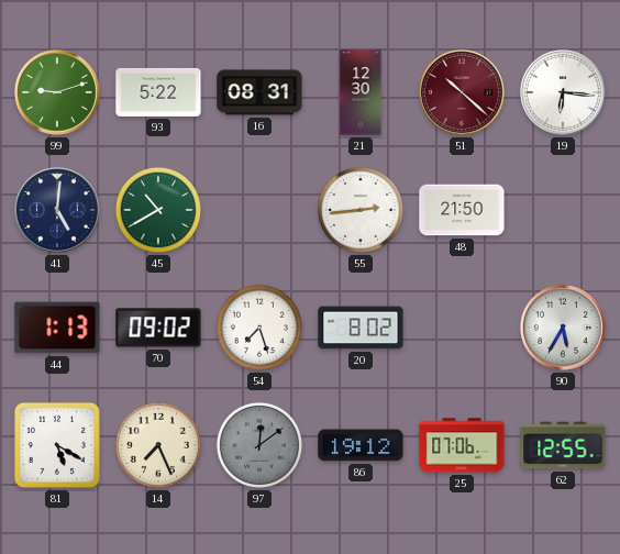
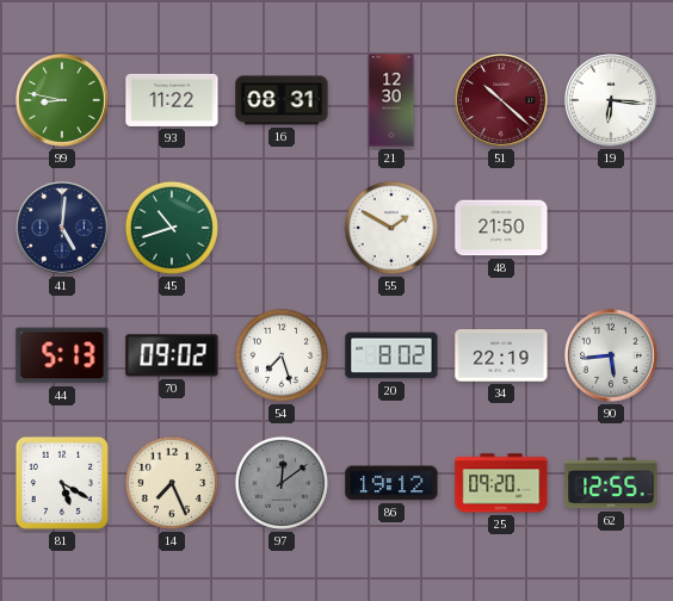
99: 9:12 -> 8:47 (63, 101)
93: 5:22 -> 11:22 (172, 100)
45: 10:40 -> 10:42 (172, 228)
55: 2:44 -> 1:50 (391, 228)
44: 1:13 -> 5:13 (62, 355)
34: none -> 22:19 (501, 355)
90: 5:35 -> 5:44 (612, 357)
25: 07:06 -> 09:20 (501, 483)
